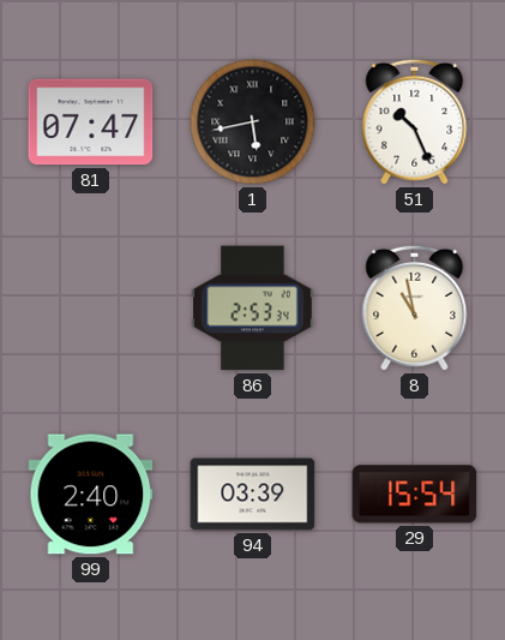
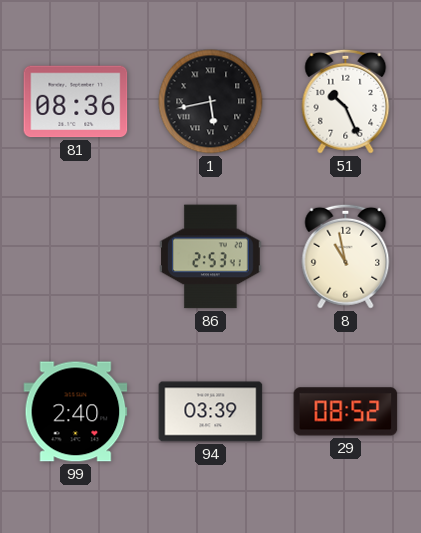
81: 07:47 -> 08:36 (76, 102)
86: 2:53:34 -> 2:53:41 (211, 257)
29: 15:54 -> 08:52 (346, 412)
